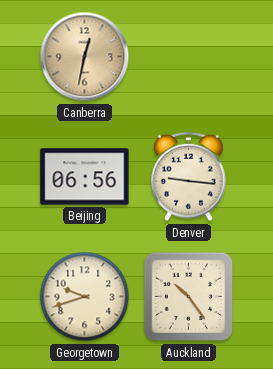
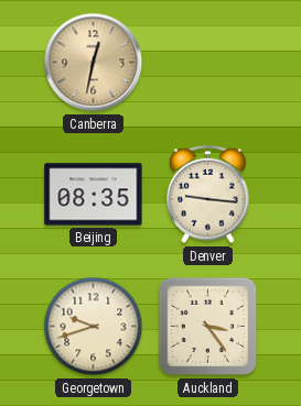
Beijing: 06:56 -> 08:35 (94, 195)
Auckland: 10:24 -> 3:24 (208, 327)
